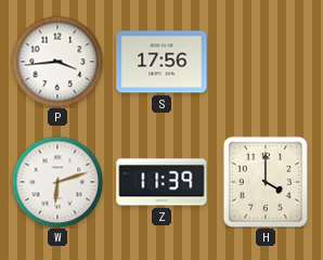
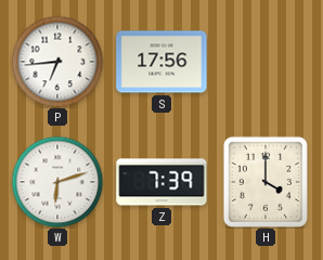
P: 3:44 -> 6:44 (57, 62)
Z: 11:39 -> 7:39 (161, 182)
